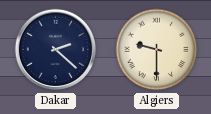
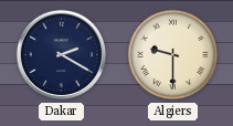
Dakar: 2:22 -> 2:20 (62, 55)
